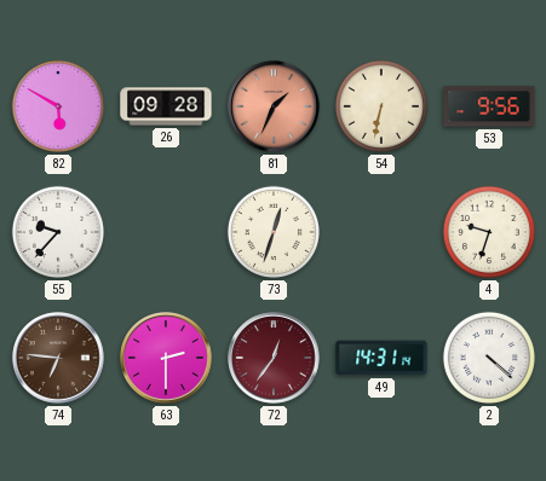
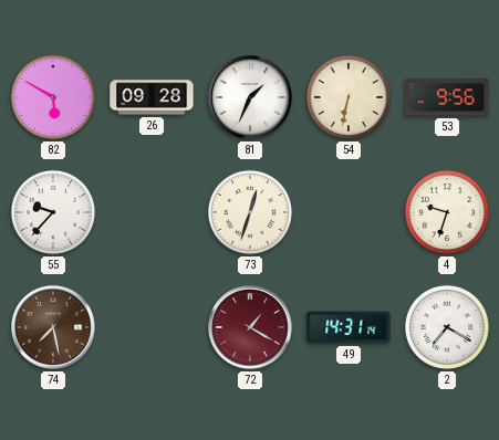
81 dial: salmon -> white (250, 97)
74: 6:46 -> 7:28 (53, 327)
63: 2:30 -> none (166, 358)
72: 12:36 -> 1:20 (250, 327)
2: 4:22 -> 7:20 (447, 327)
